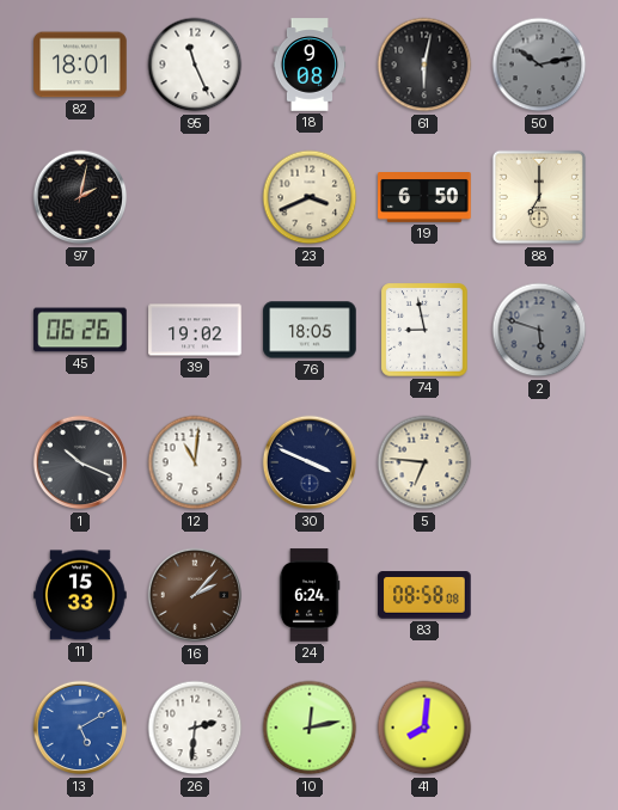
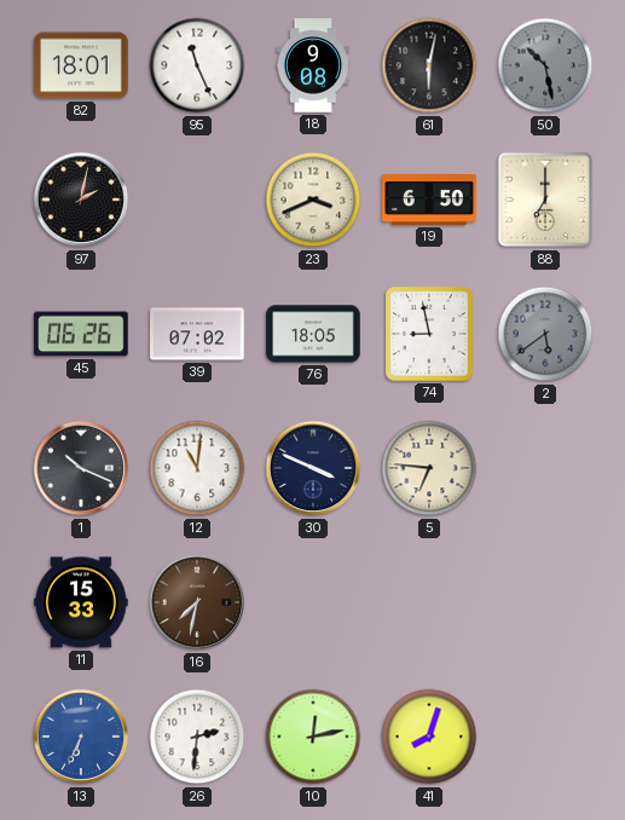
50: 10:13 -> 10:28 (545, 65)
39: 19:02 -> 07:02 (197, 334)
2: 5:48 -> 5:39 (545, 334)
16: 2:07 -> 7:32 (197, 602)
24: 6:24 -> none (310, 595)
83: 08:58 -> none (424, 595)
13: 5:10 -> 6:34 (81, 737)
41: 8:01 -> 8:03 (429, 737)
